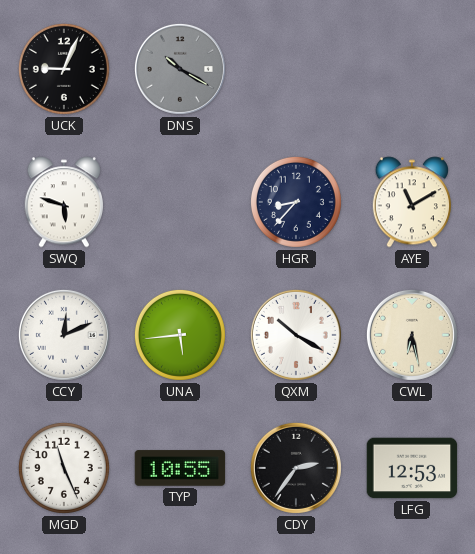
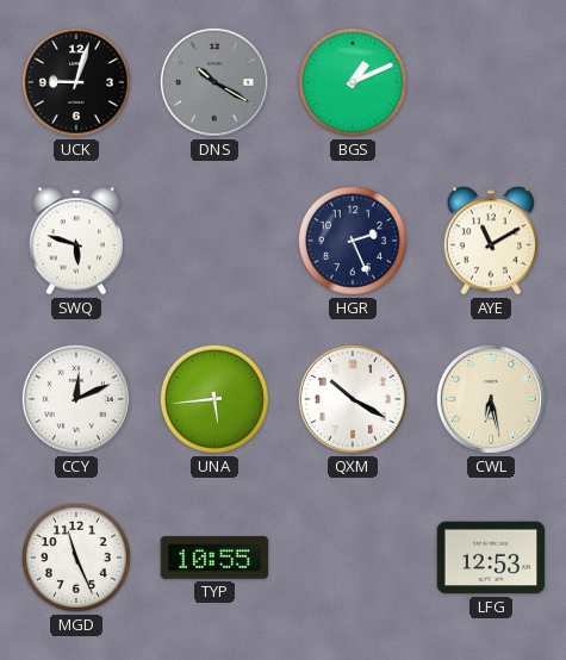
UCK: 9:04 -> 9:03 (76, 82)
BGS: none -> 1:11 (353, 82)
HGR: 8:37 -> 2:26 (353, 241)
CDY: 2:36 -> none (296, 468)
